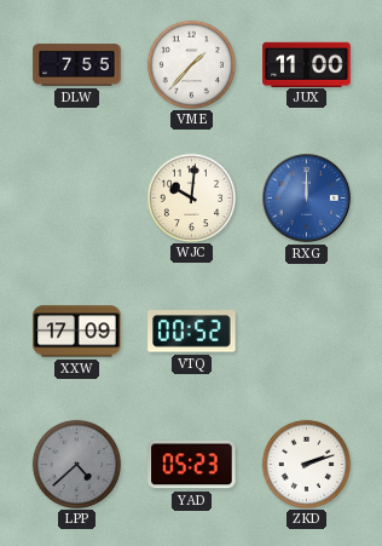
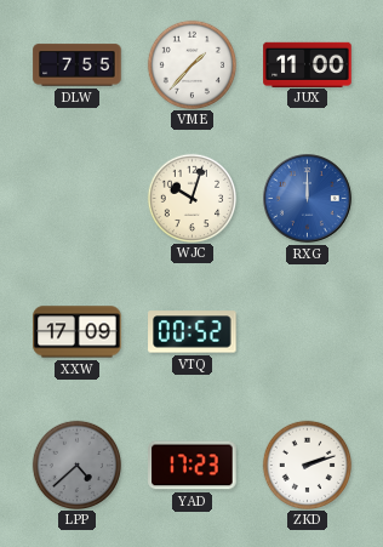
WJC: 10:01 -> 10:03 (191, 198)
YAD: 05:23 -> 17:23 (193, 466)
